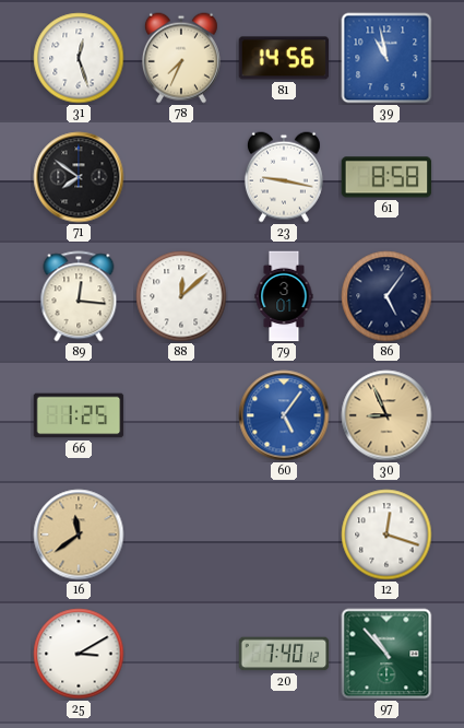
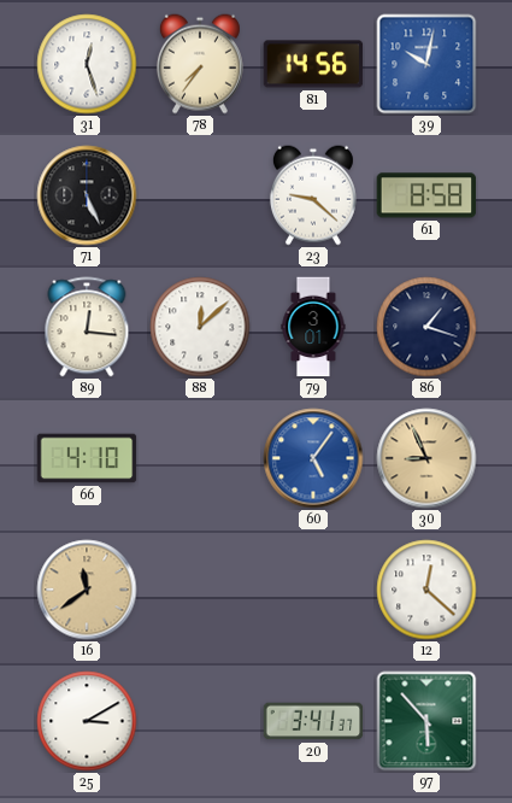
78: 7:34 -> 7:36 (200, 64)
39: 10:58 -> 10:02 (426, 64)
71: 7:51 -> 5:26 (87, 195)
23: 9:17 -> 9:22 (313, 195)
86: 5:06 -> 1:18 (426, 327)
66: 1:25 -> 4:10 (87, 458)
12: 12:18 -> 12:22 (426, 590)
20: 7:40 -> 3:41 (313, 721)
97: 10:53 -> 5:53 (426, 721)
